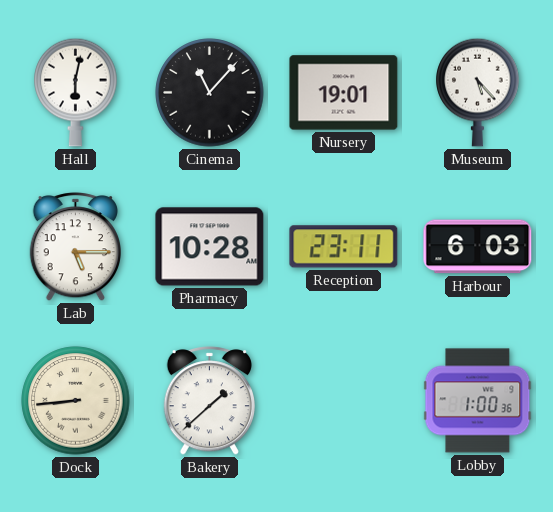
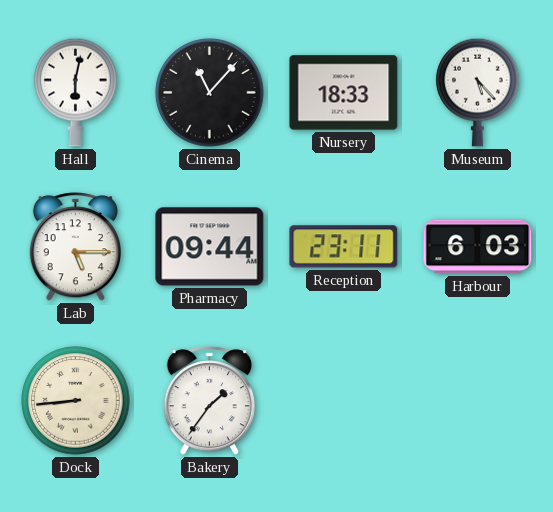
Nursery: 19:01 -> 18:33 (344, 93)
Pharmacy: 10:28 -> 09:44 (210, 247)
Bakery: 1:38 -> 1:36 (209, 401)
Lobby: 1:00 -> none (478, 401)
